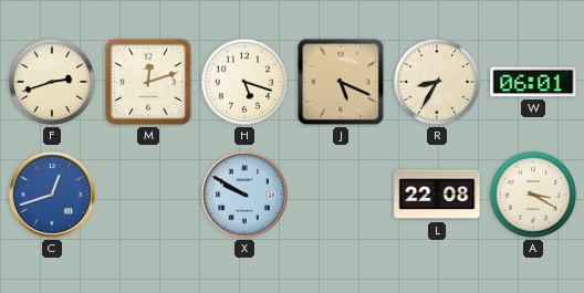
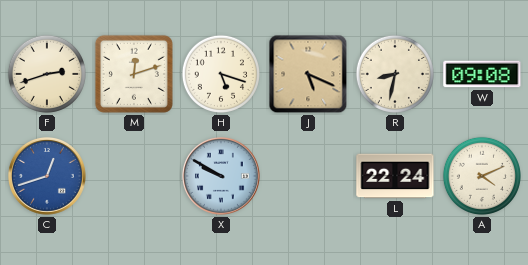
R: 8:35 -> 8:32 (395, 74)
W: 06:01 -> 09:08 (482, 74)
L: 22:08 -> 22:24 (395, 176)
A: 3:20 -> 4:11 (482, 176)
